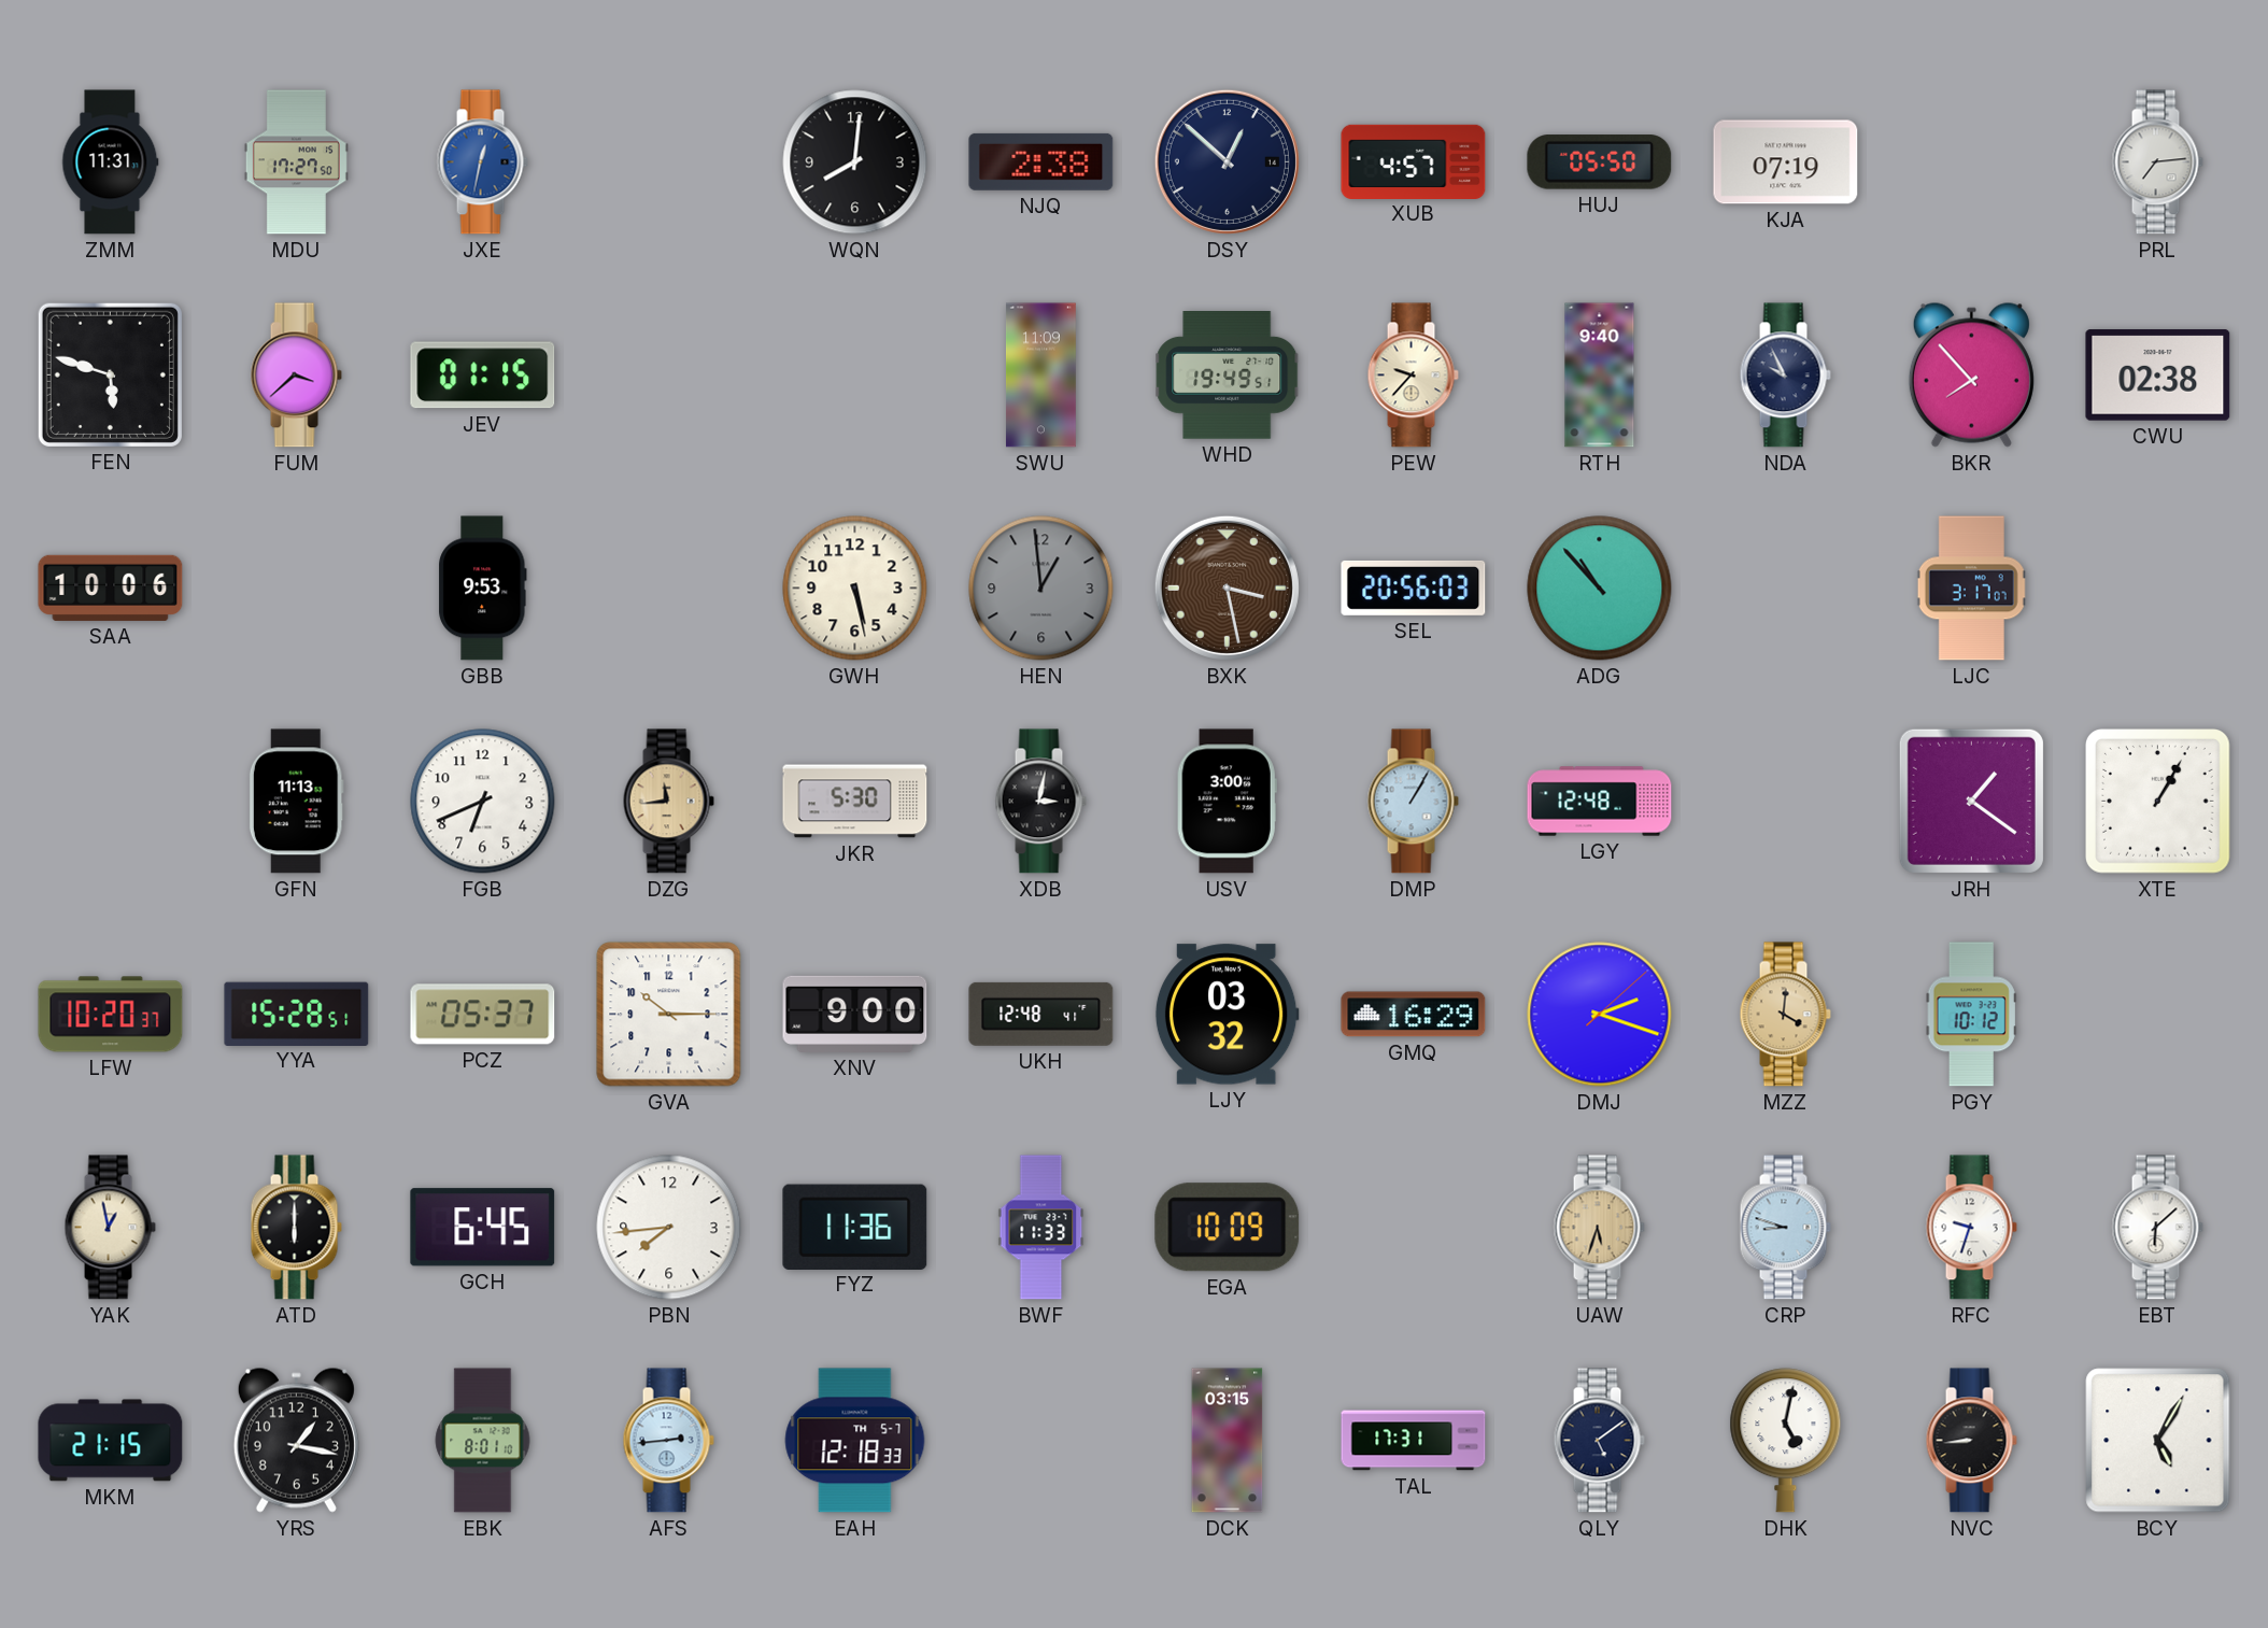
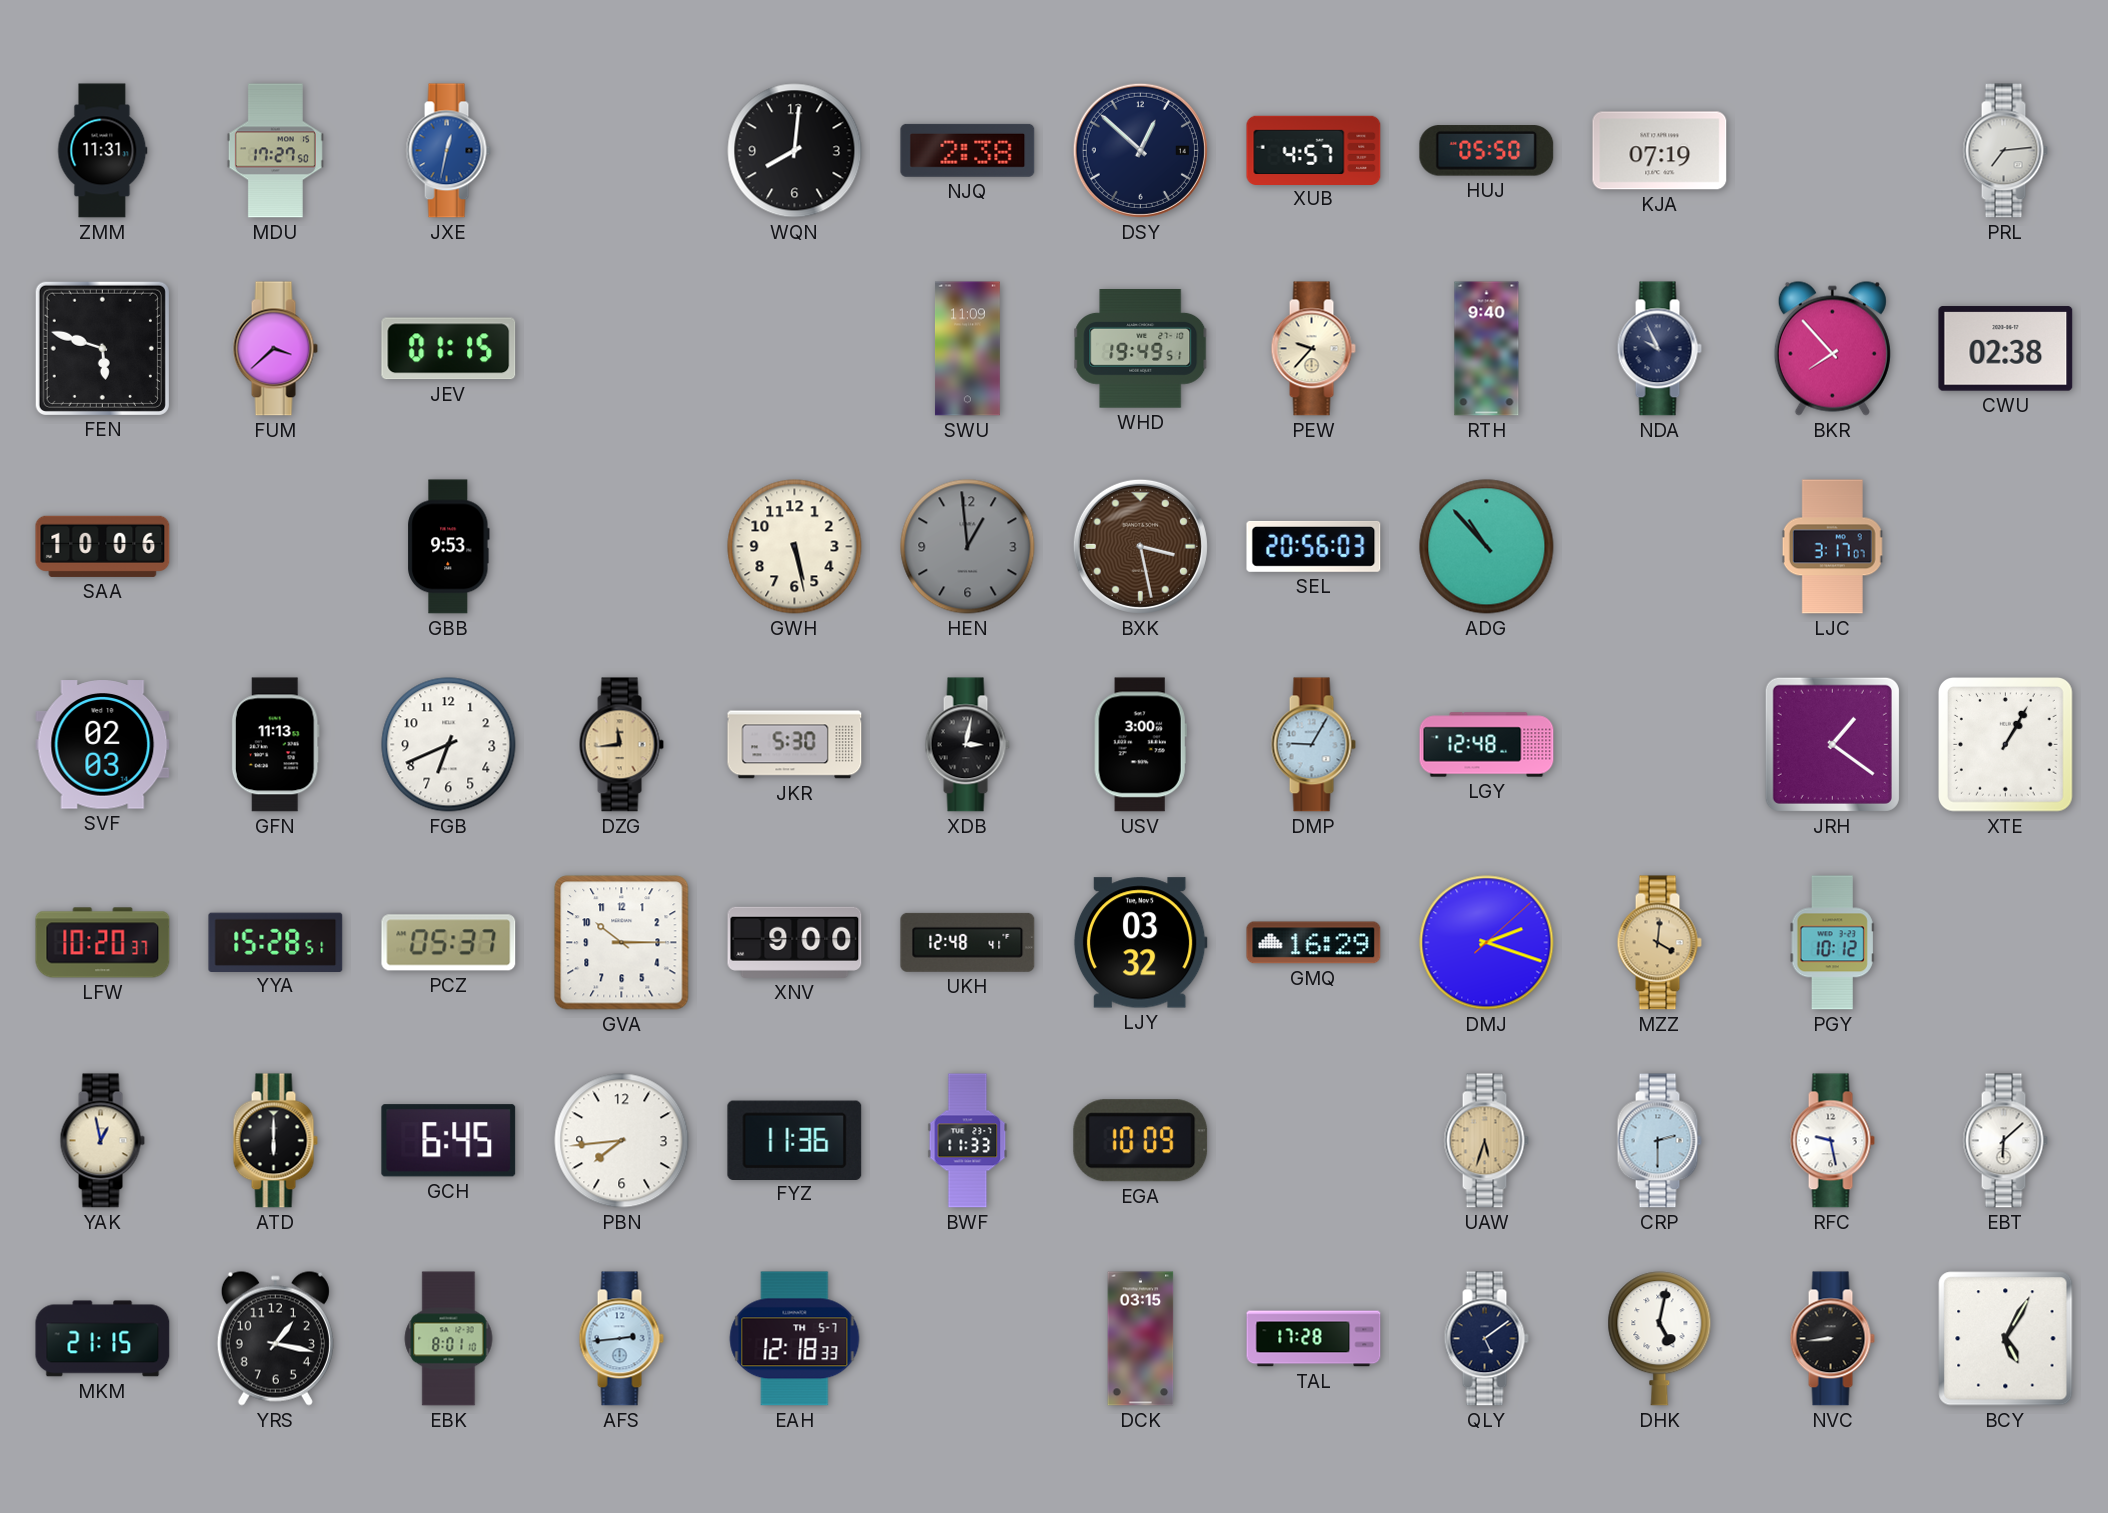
SVF: none -> 02:03 (103, 745)
DMP: 1:05 -> 9:05 (1313, 745)
CRP: 8:48 -> 2:30 (1659, 1141)
RFC: 9:33 -> 9:28 (1832, 1141)
TAL: 17:31 -> 17:28 (1314, 1339)
